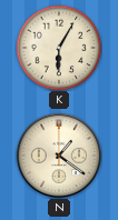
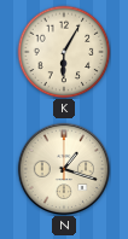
N: 1:21 -> 1:18 (63, 168)
